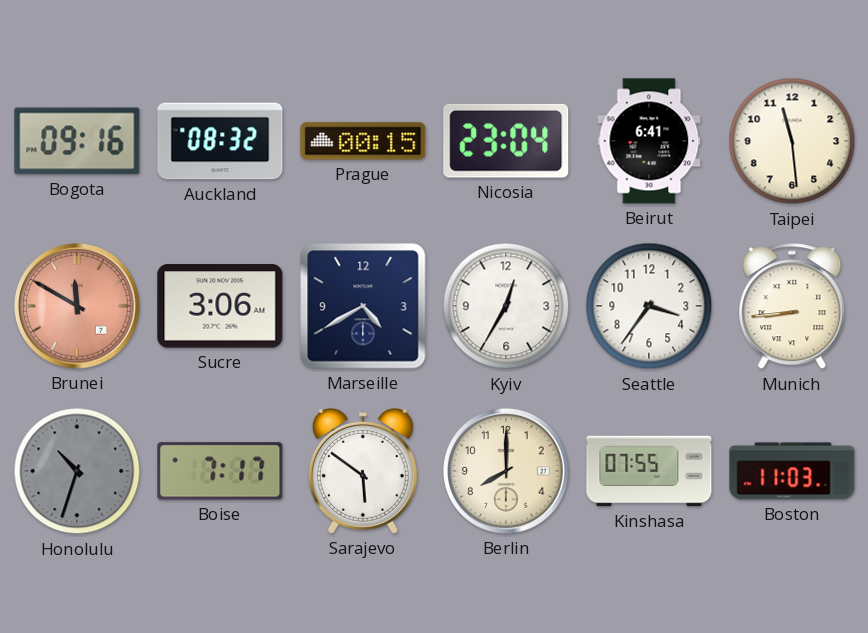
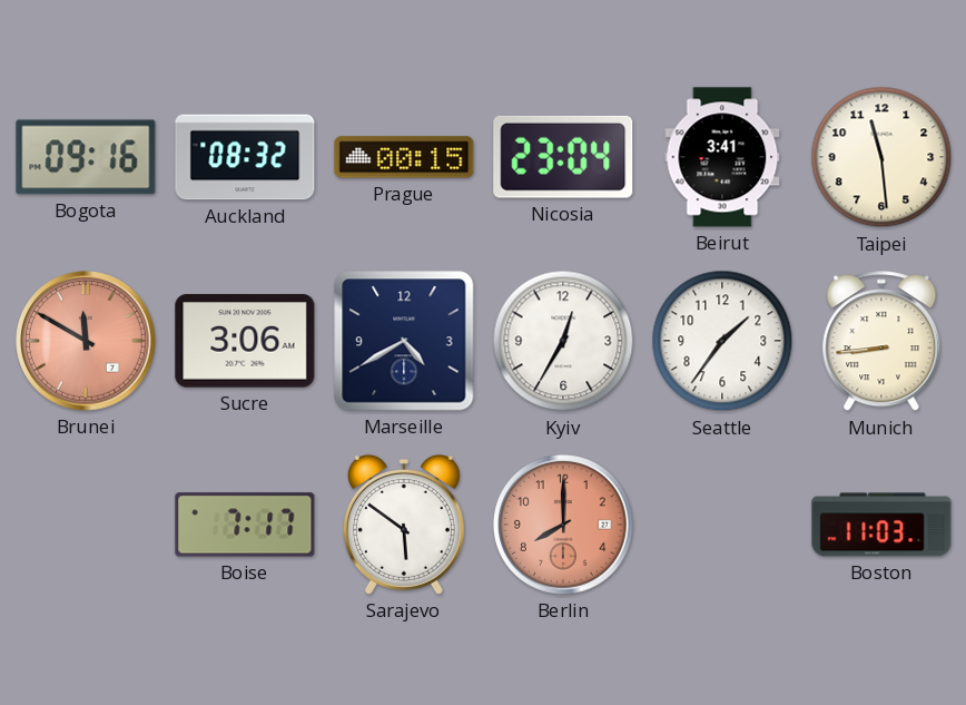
Beirut: 6:41 -> 3:41 (722, 157)
Seattle: 3:36 -> 1:36 (722, 341)
Honolulu: 10:33 -> none (77, 471)
Berlin dial: cream -> salmon (563, 525)
Kinshasa: 07:55 -> none (649, 471)
